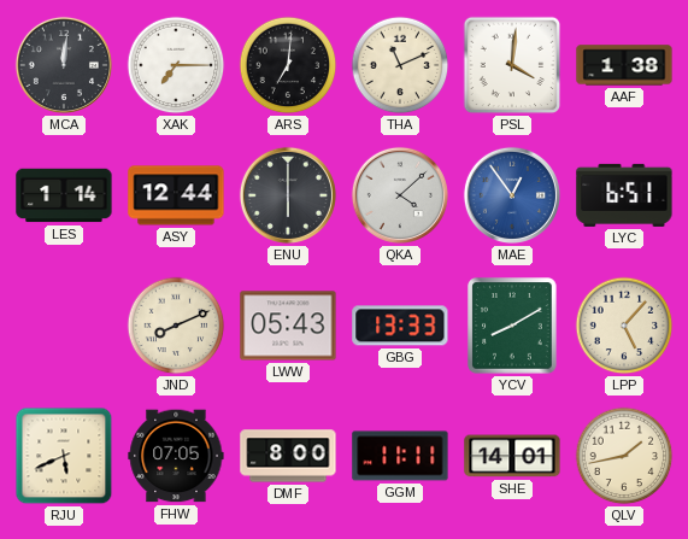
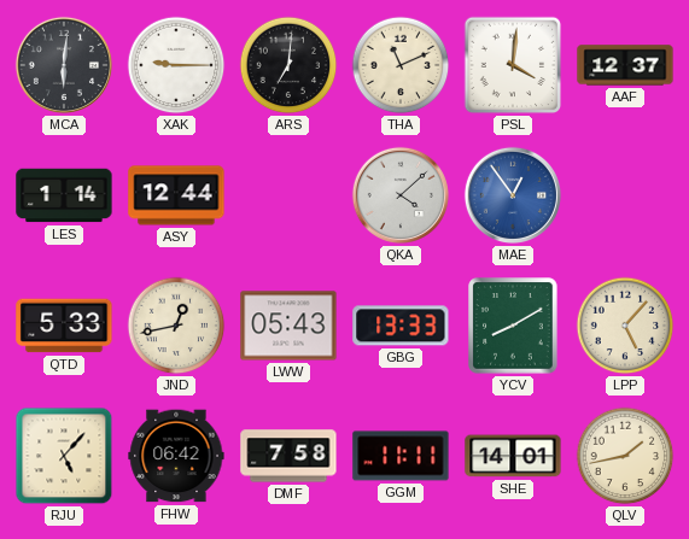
MCA: 12:01 -> 6:01 (64, 65)
XAK: 7:15 -> 9:15 (176, 65)
AAF: 1:38 -> 12:37 (625, 65)
ENU: 6:00 -> none (288, 195)
LYC: 6:51 -> none (624, 195)
QTD: none -> 5:33 (64, 326)
JND: 8:11 -> 12:43 (176, 326)
RJU: 5:41 -> 5:07 (64, 456)
FHW: 07:05 -> 06:42 (176, 456)
DMF: 8:00 -> 7:58 (288, 456)
